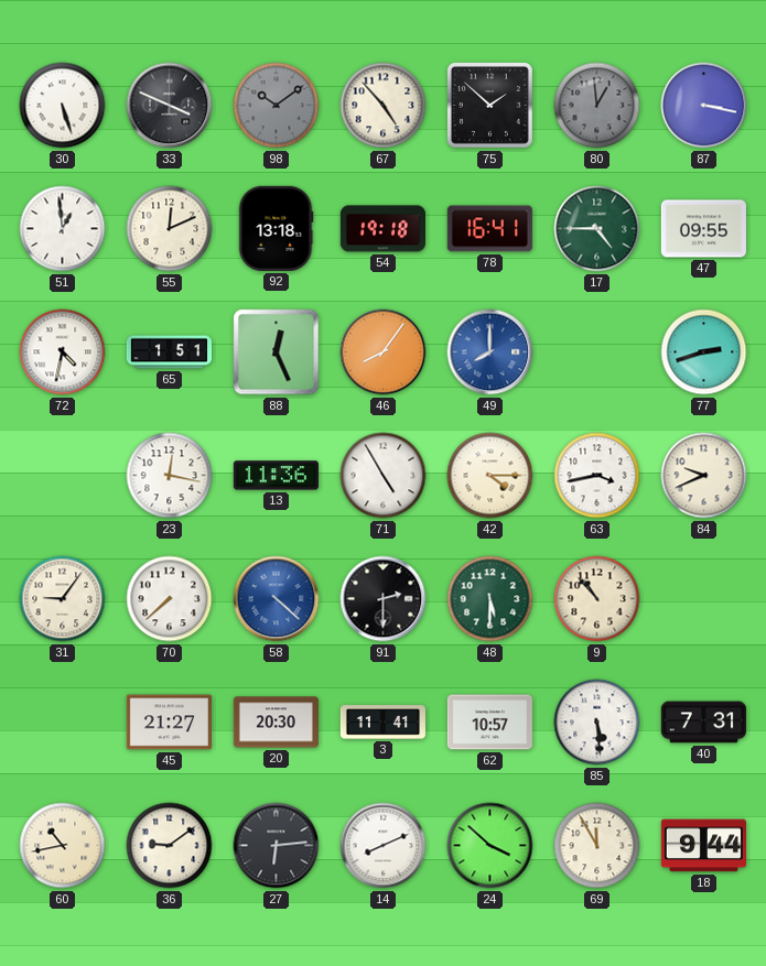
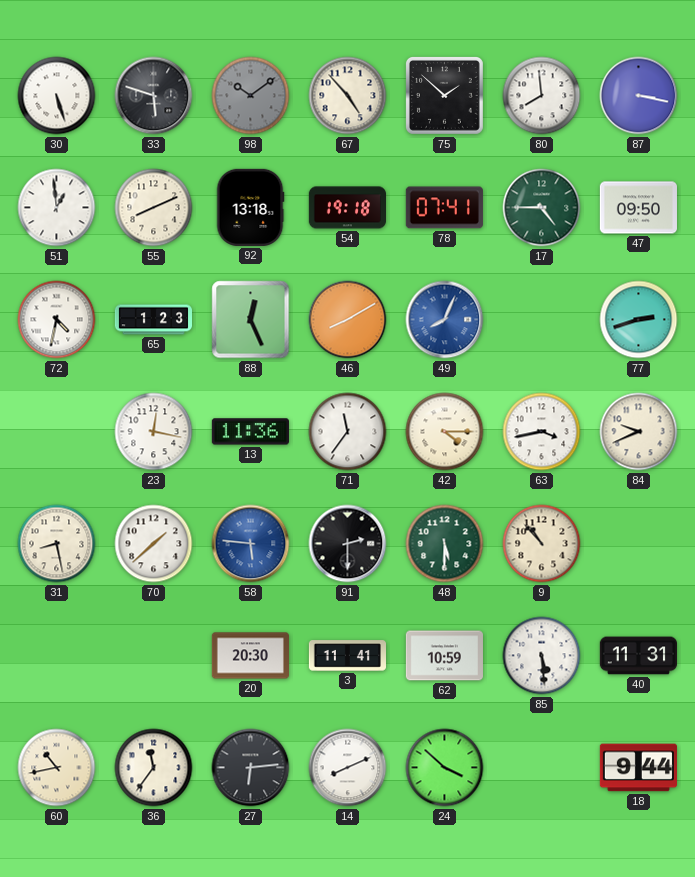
33: 3:49 -> 5:48 (154, 96)
80: 12:59 -> 7:59 (542, 96)
80 dial: grey -> white (542, 96)
55: 12:11 -> 8:11 (154, 208)
78: 16:41 -> 07:41 (444, 208)
47: 09:55 -> 09:50 (638, 208)
65: 1:51 -> 1:23 (153, 320)
46: 8:06 -> 8:10 (348, 320)
49: 8:00 -> 8:04 (445, 320)
71: 4:55 -> 11:36 (348, 432)
31: 9:06 -> 8:28 (57, 544)
70: 7:38 -> 1:38 (154, 544)
58: 4:22 -> 5:46 (251, 544)
45: 21:27 -> none (169, 723)
62: 10:57 -> 10:59 (444, 656)
40: 7:31 -> 11:31 (638, 656)
36: 9:09 -> 11:36 (154, 768)
69: 11:55 -> none (597, 846)
